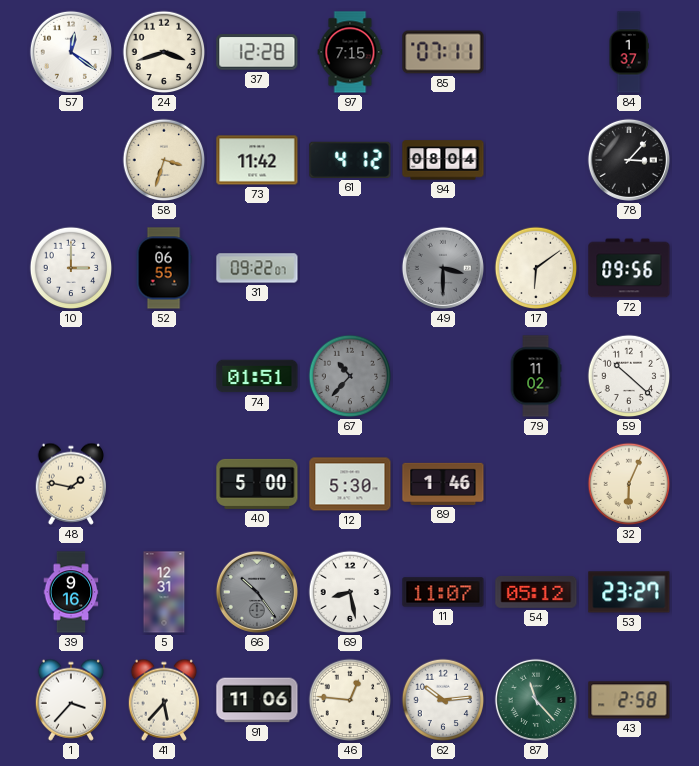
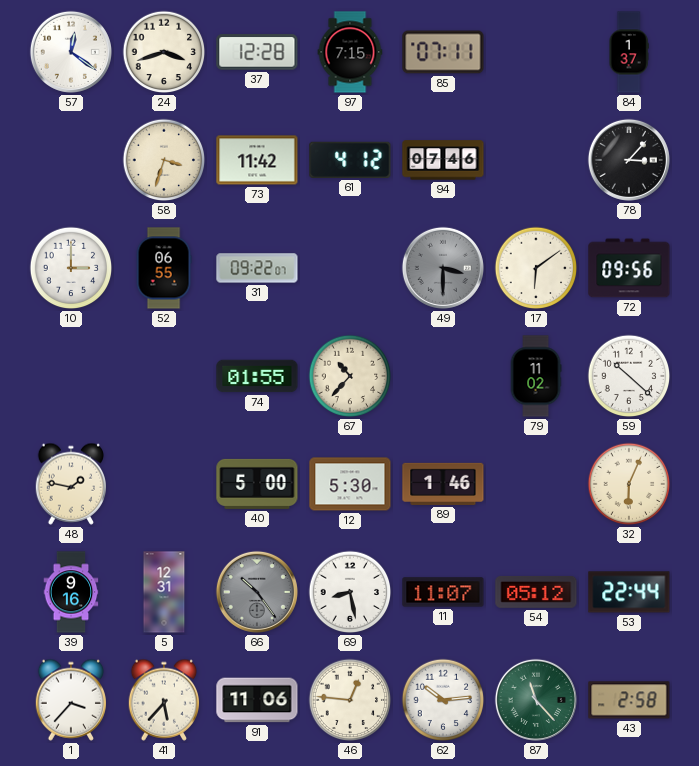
94: 08:04 -> 07:46 (443, 160)
74: 01:51 -> 01:55 (257, 376)
67 dial: grey -> cream (350, 376)
53: 23:27 -> 22:44 (629, 592)
